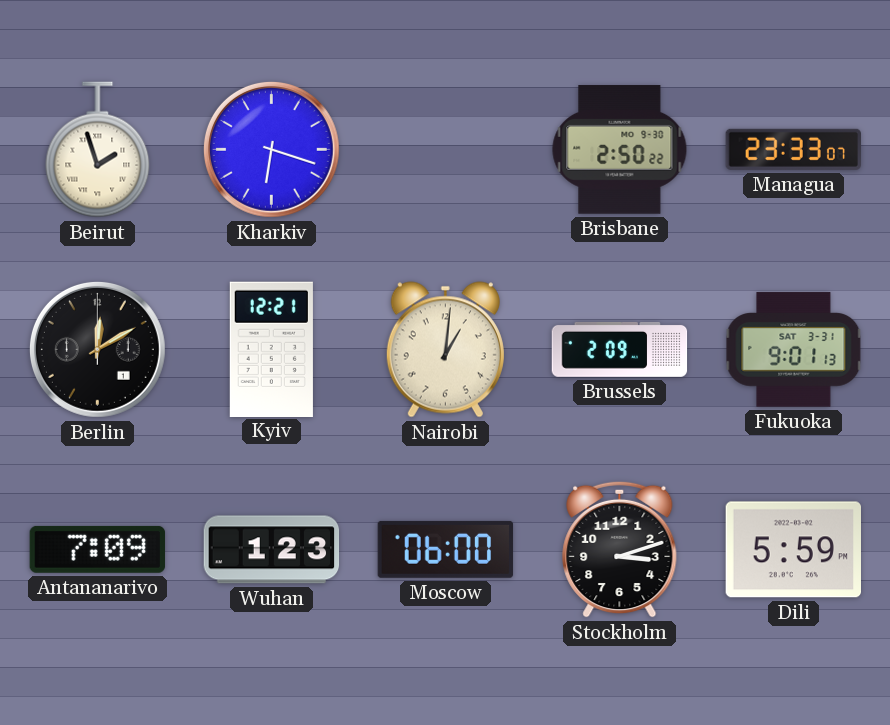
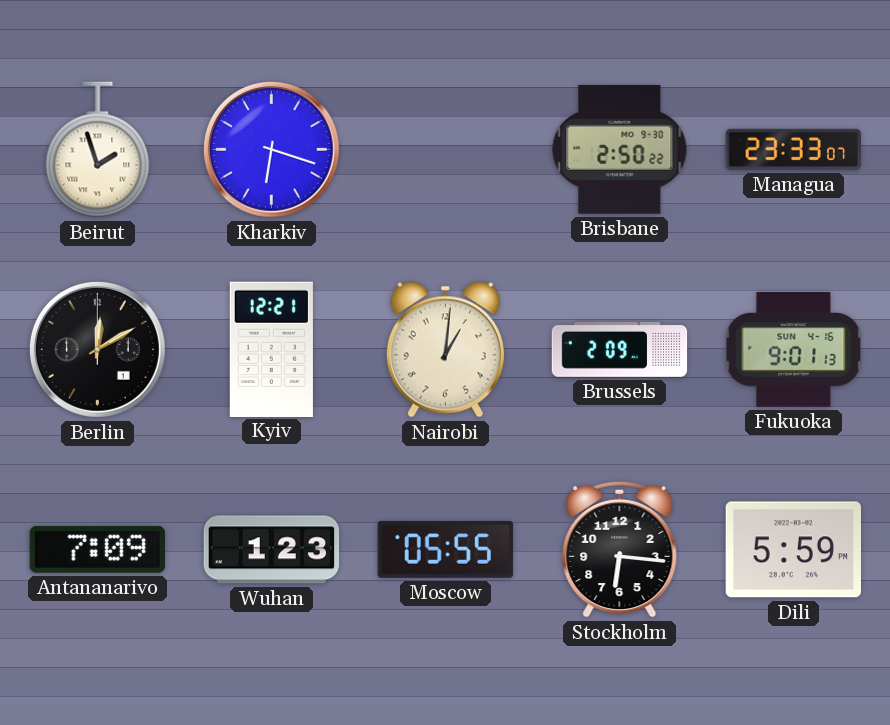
Fukuoka date: SAT 3-31 -> SUN 4-16 (794, 350)
Moscow: 06:00 -> 05:55 (446, 549)
Stockholm: 3:12 -> 6:16 (620, 549)
